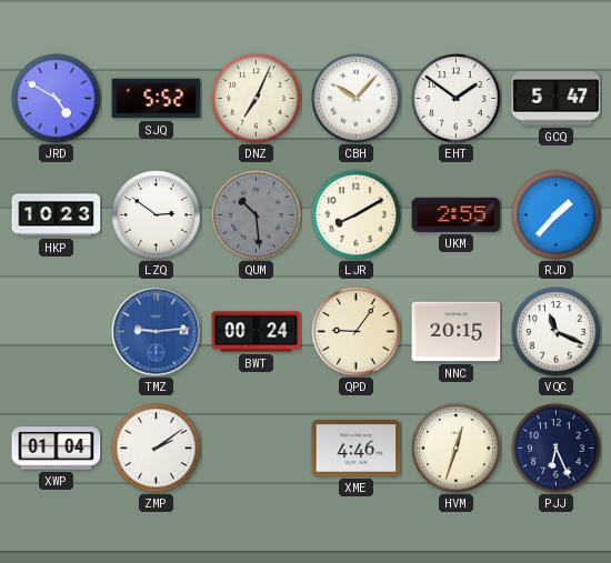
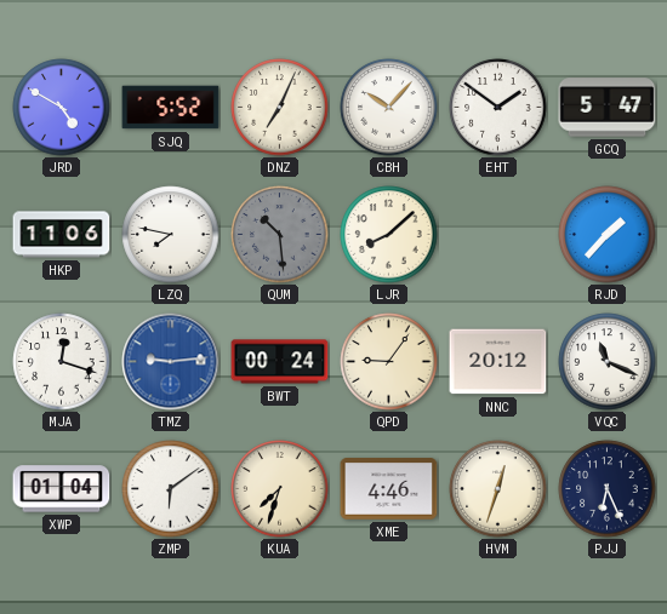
HKP: 10:23 -> 11:06 (62, 235)
LZQ: 2:51 -> 7:47 (171, 235)
LJR: 8:10 -> 8:08 (389, 235)
UKM: 2:55 -> none (457, 214)
MJA: none -> 12:18 (62, 362)
NNC: 20:15 -> 20:12 (498, 362)
ZMP: 2:09 -> 6:09 (171, 489)
KUA: none -> 7:33 (280, 489)
